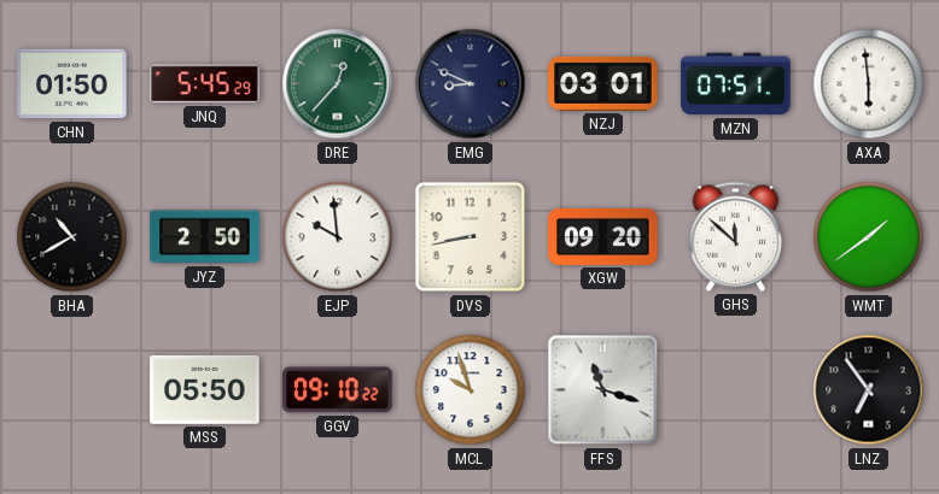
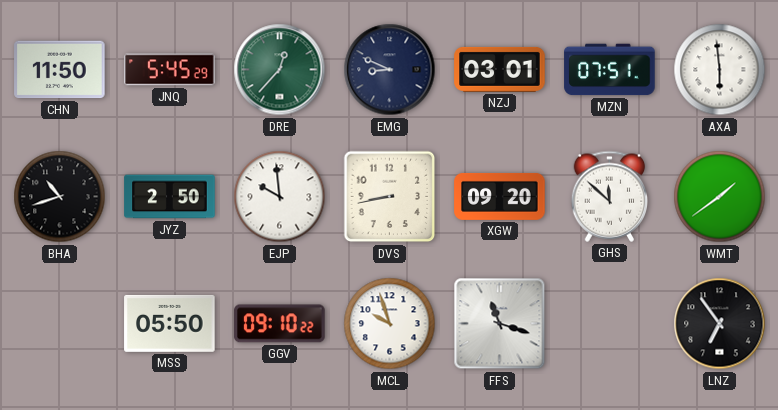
CHN: 01:50 -> 11:50 (60, 70)
BHA: 10:40 -> 10:42 (60, 197)
